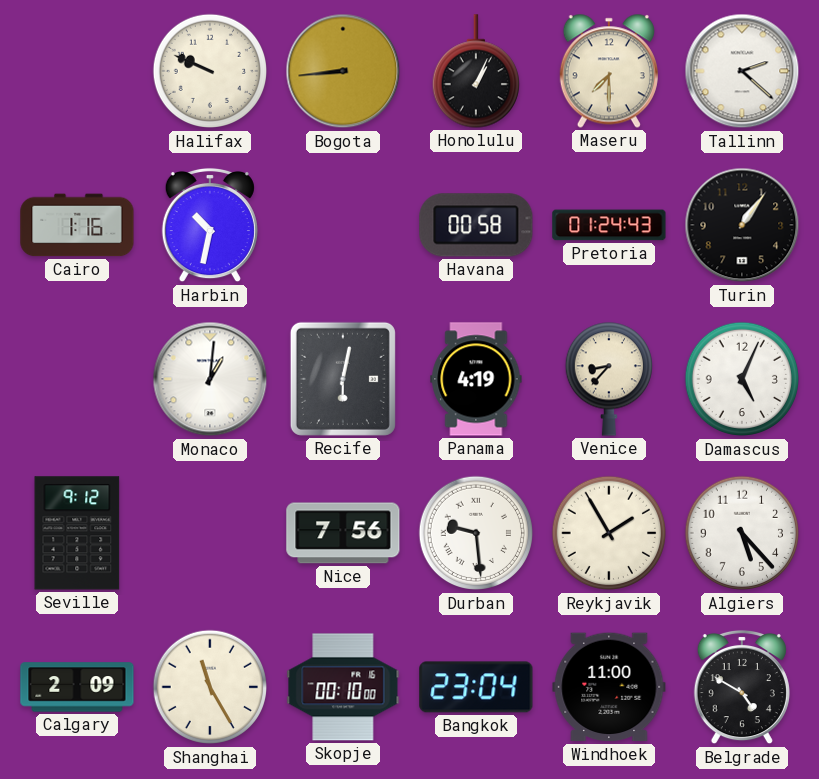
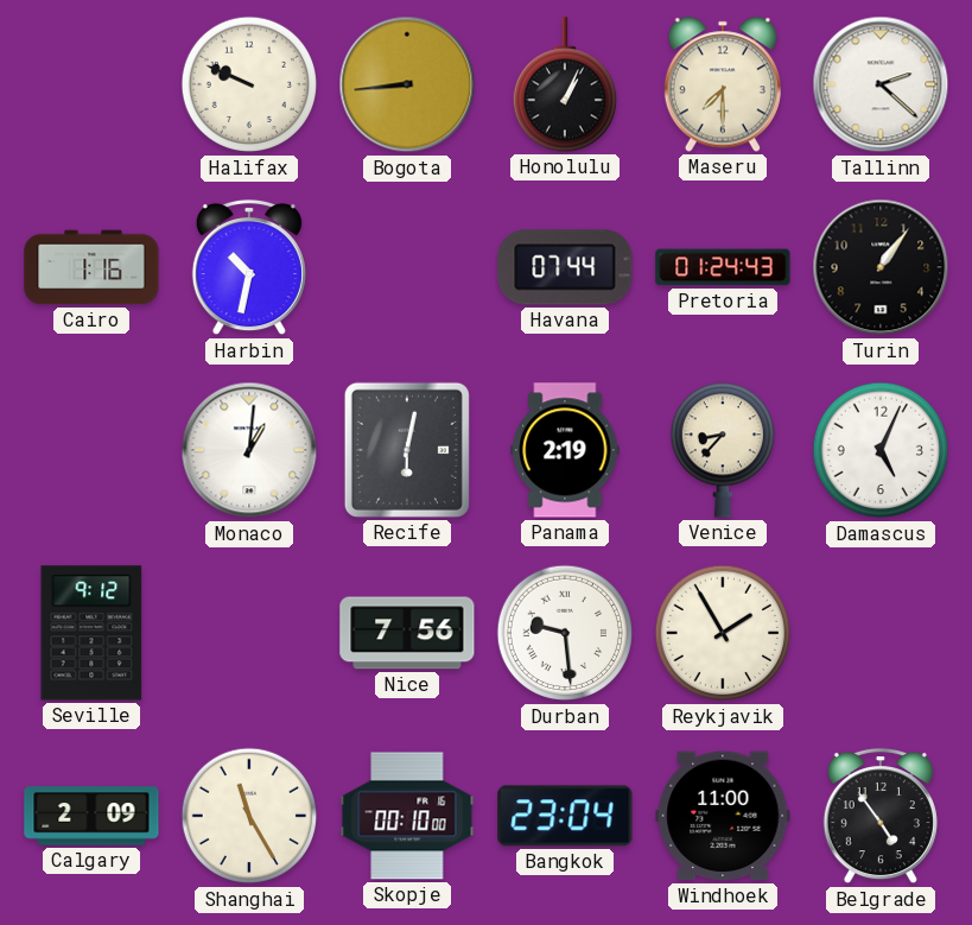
Havana: 00:58 -> 07:44 (565, 267)
Panama: 4:19 -> 2:19 (565, 450)
Algiers: 5:23 -> none (742, 533)
Belgrade: 4:50 -> 4:54 (881, 816)
